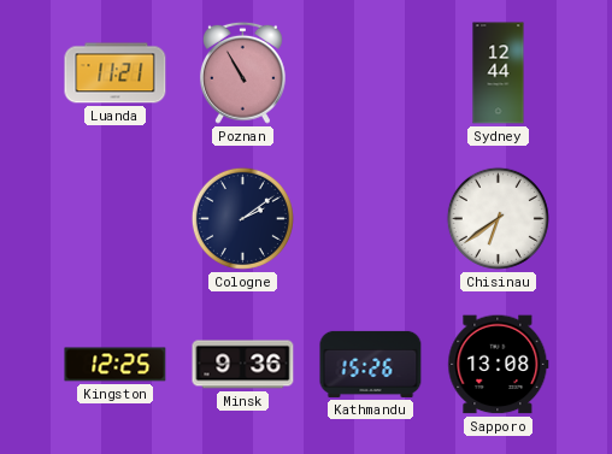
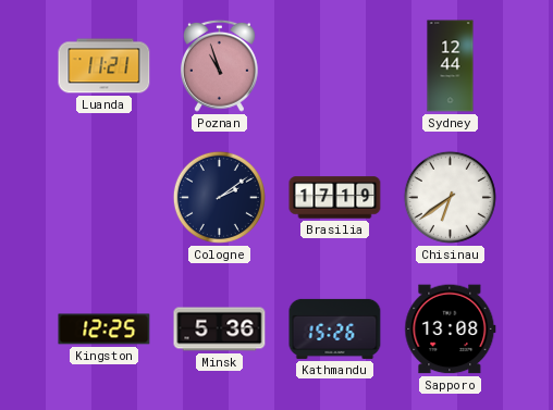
Poznan: 10:55 -> 10:57 (219, 65)
Brasilia: none -> 17:19 (335, 198)
Minsk: 9:36 -> 5:36 (220, 330)
